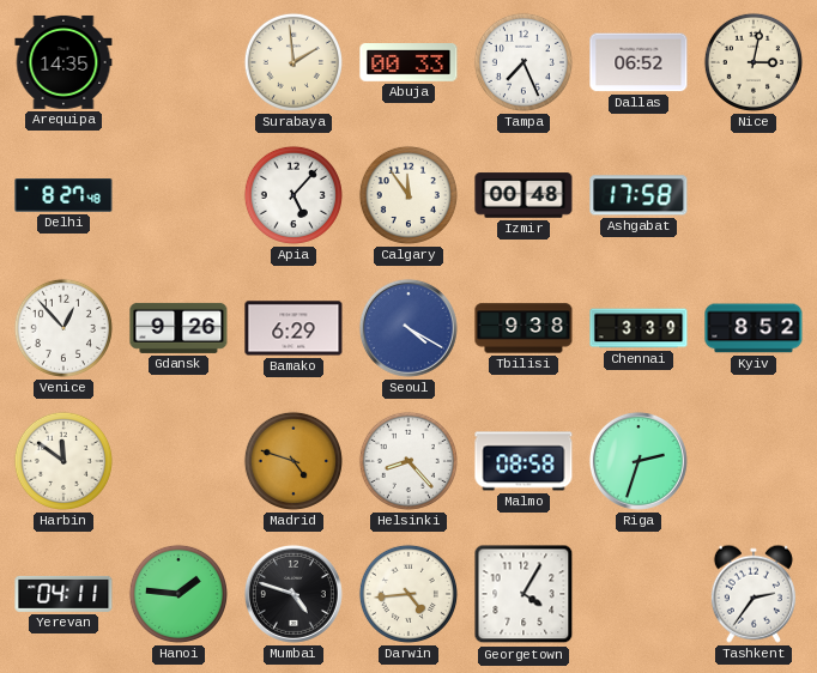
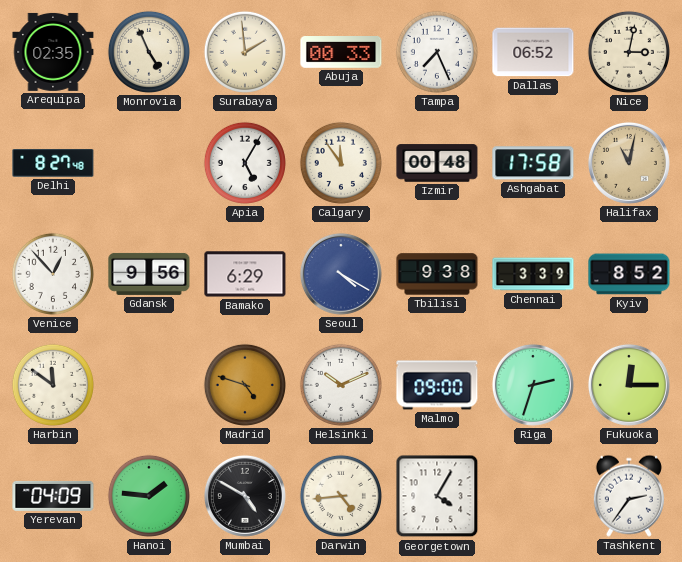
Arequipa: 14:35 -> 02:35 (53, 52)
Monrovia: none -> 4:56 (149, 52)
Apia: 5:07 -> 5:05 (245, 163)
Halifax: none -> 11:02 (629, 163)
Gdansk: 9:26 -> 9:56 (149, 274)
Helsinki: 8:23 -> 10:11 (341, 385)
Malmo: 08:58 -> 09:00 (437, 385)
Fukuoka: none -> 12:15 (629, 385)
Yerevan: 04:11 -> 04:09 (53, 496)
Mumbai: 4:48 -> 4:50 (245, 496)
